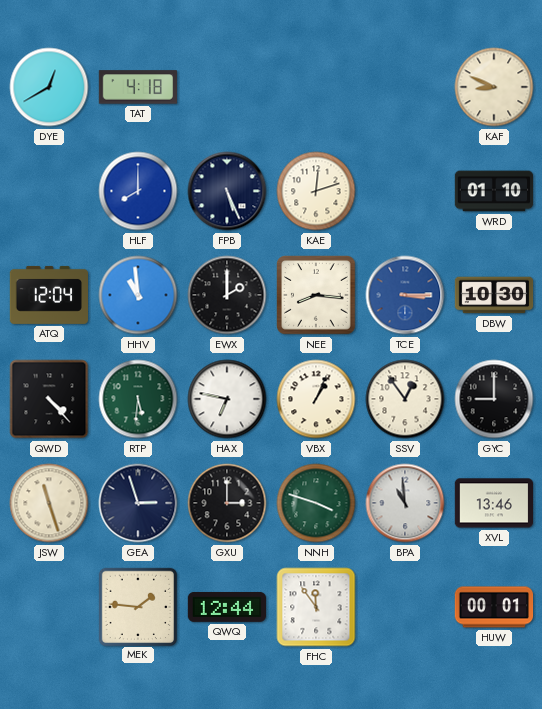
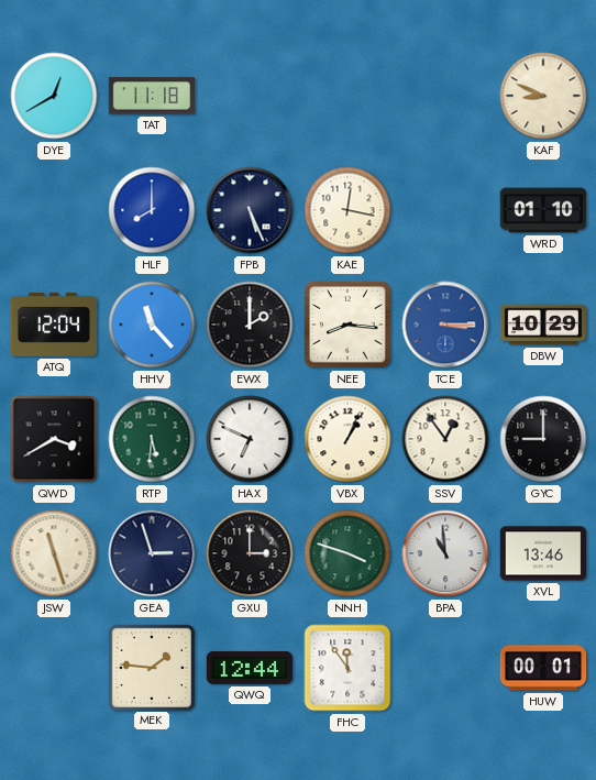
TAT: 4:18 -> 11:18 (151, 96)
KAE: 12:12 -> 12:17 (347, 210)
HHV: 10:59 -> 11:23 (152, 325)
DBW: 10:30 -> 10:29 (543, 325)
QWD: 4:23 -> 3:40 (54, 439)
HAX: 6:47 -> 6:49 (250, 439)
